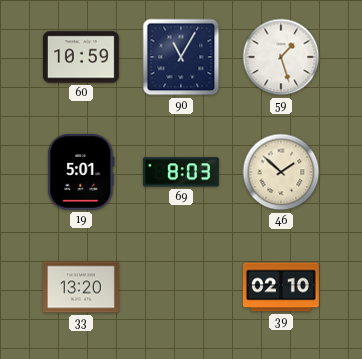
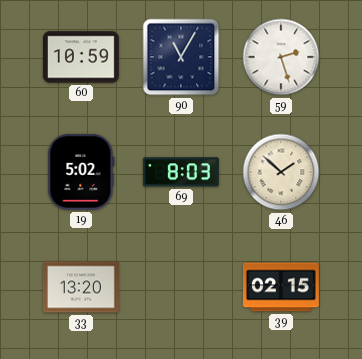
59: 1:27 -> 2:27 (281, 57)
19: 5:01 -> 5:02 (81, 172)
39: 02:10 -> 02:15 (281, 287)
